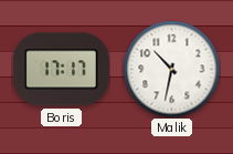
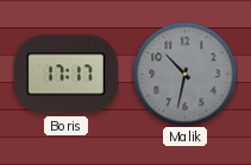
Malik dial: white -> grey (184, 74)
